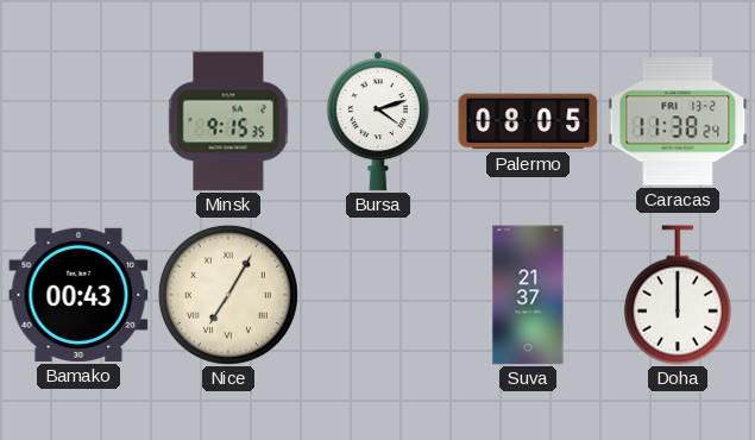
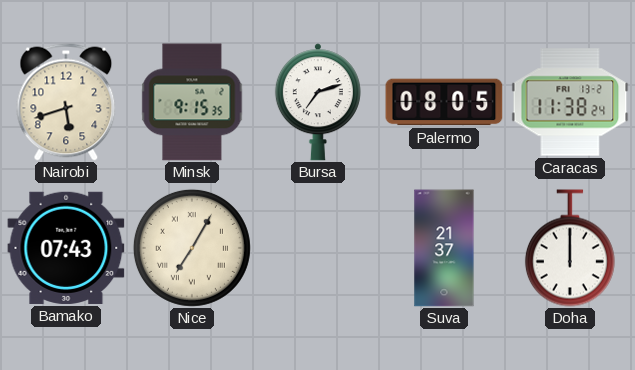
Nairobi: none -> 5:42 (66, 102)
Bursa: 4:12 -> 7:12 (318, 102)
Bamako: 00:43 -> 07:43 (66, 248)
